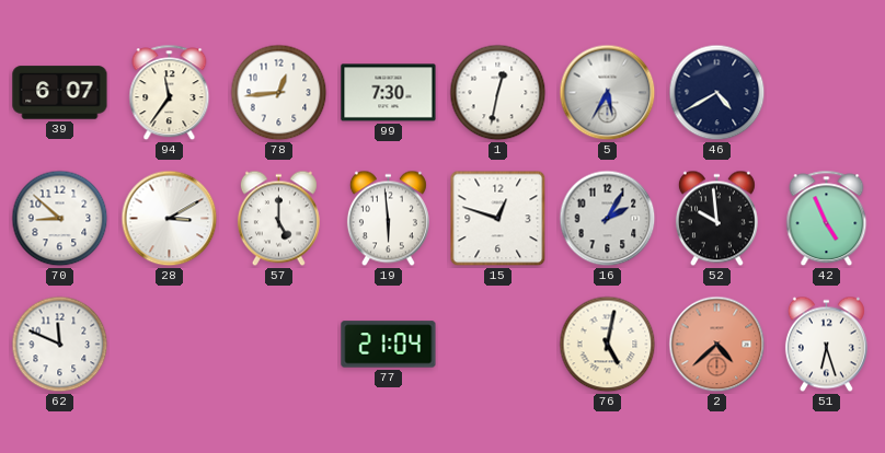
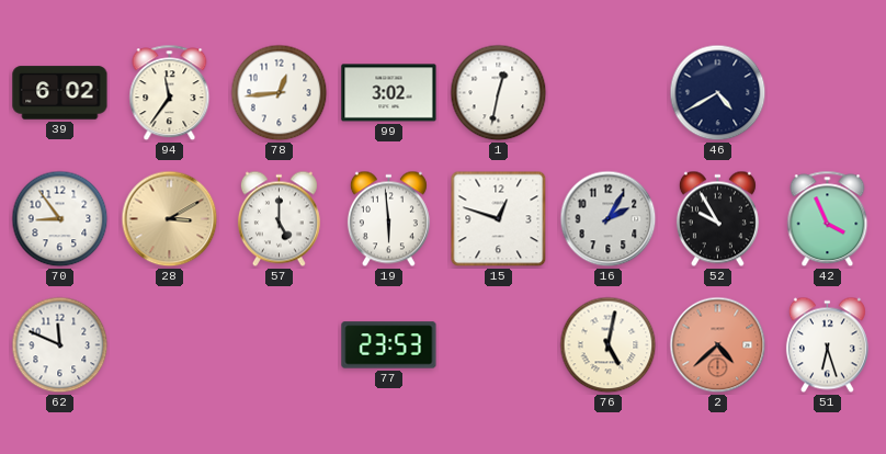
39: 6:07 -> 6:02 (60, 93)
99: 7:30 -> 3:02 (389, 93)
5: 5:35 -> none (608, 93)
70: 8:52 -> 8:54 (60, 219)
28 dial: white -> champagne (170, 219)
52: 9:59 -> 9:55 (717, 219)
42: 4:56 -> 3:56 (828, 219)
77: 21:04 -> 23:53 (389, 345)
